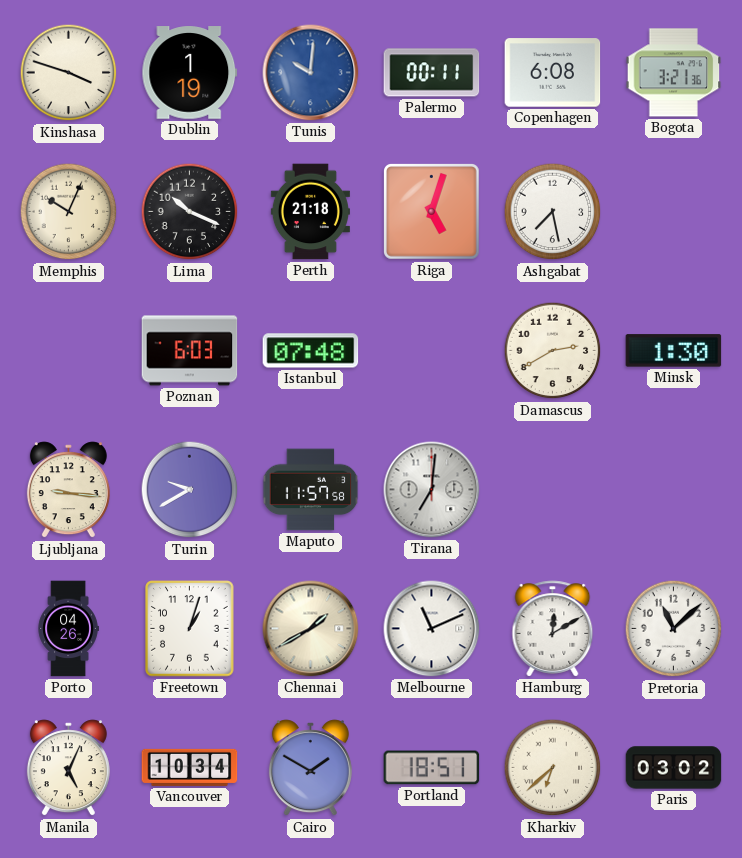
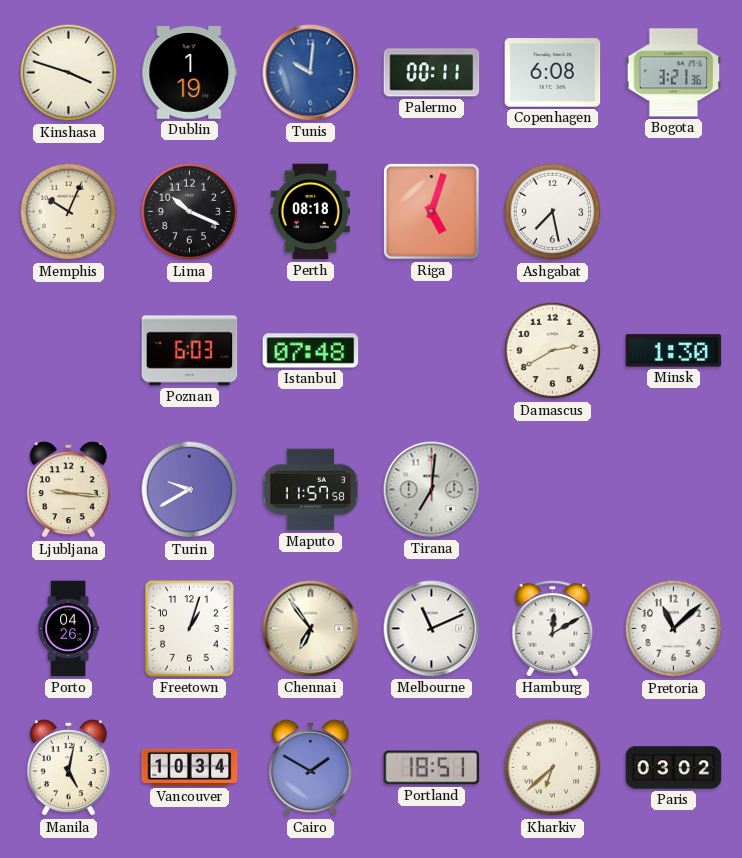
Perth: 21:18 -> 08:18 (310, 212)
Chennai: 1:40 -> 6:54 (311, 629)
Manila: 5:04 -> 5:02 (68, 768)
